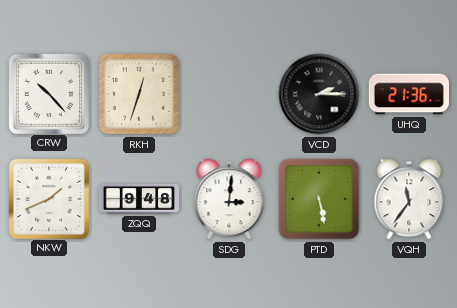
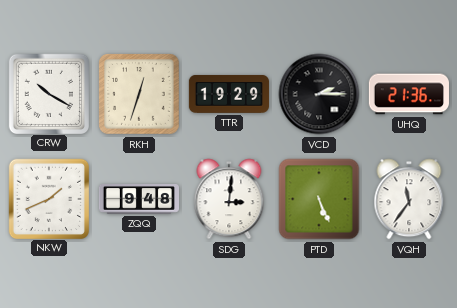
CRW: 10:23 -> 10:20 (48, 93)
TTR: none -> 19:29 (229, 94)
PTD: 5:28 -> 5:26 (319, 199)
